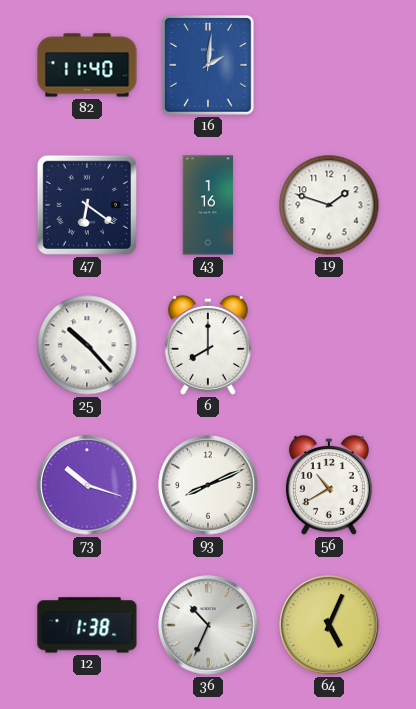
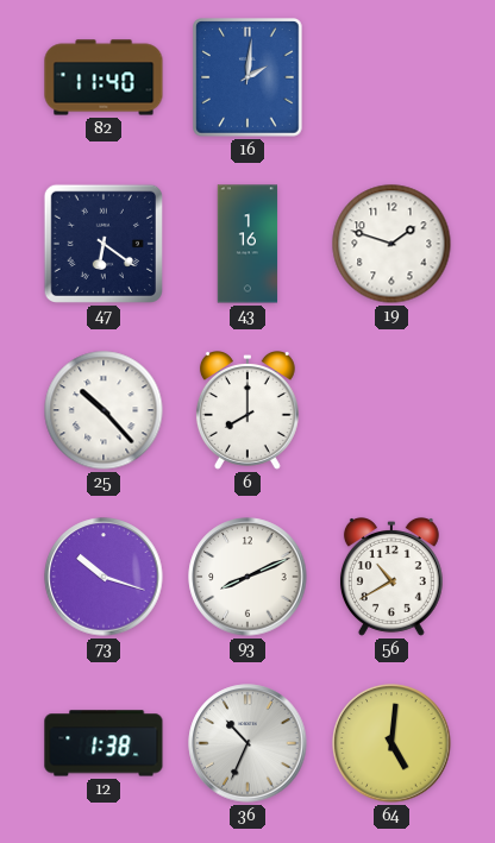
64: 5:04 -> 5:01 (391, 743)
